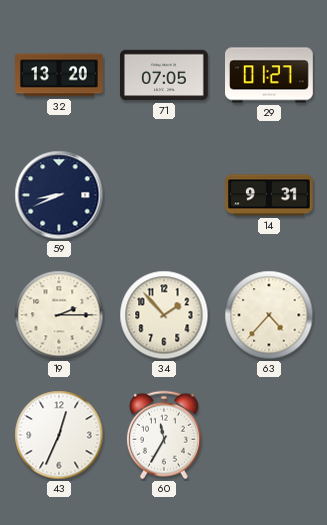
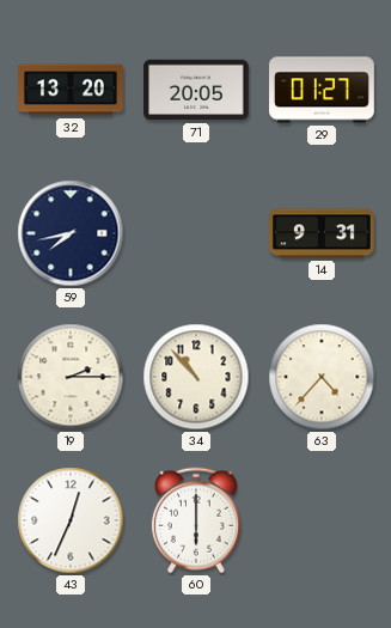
71: 07:05 -> 20:05 (197, 90)
59: 8:41 -> 7:43 (71, 233)
34: 1:53 -> 10:53 (196, 377)
60: 11:35 -> 6:00 (196, 520)
